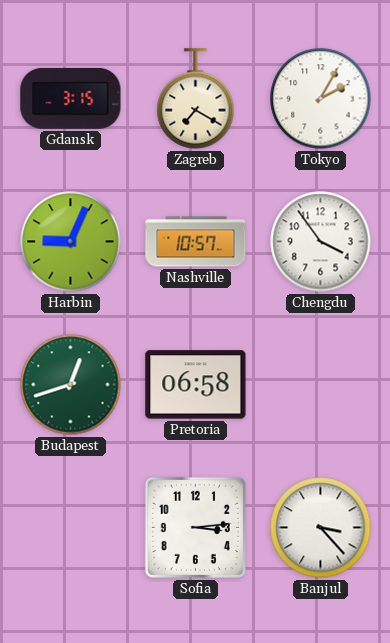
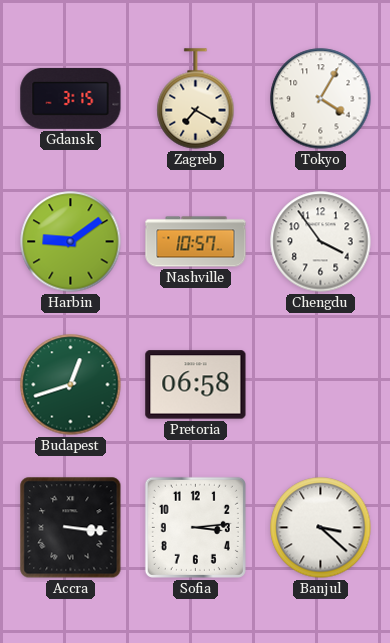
Tokyo: 2:05 -> 4:05 (321, 99)
Harbin: 9:04 -> 9:09 (71, 242)
Accra: none -> 3:16 (71, 528)
Banjul: 3:23 -> 3:22 (321, 528)
